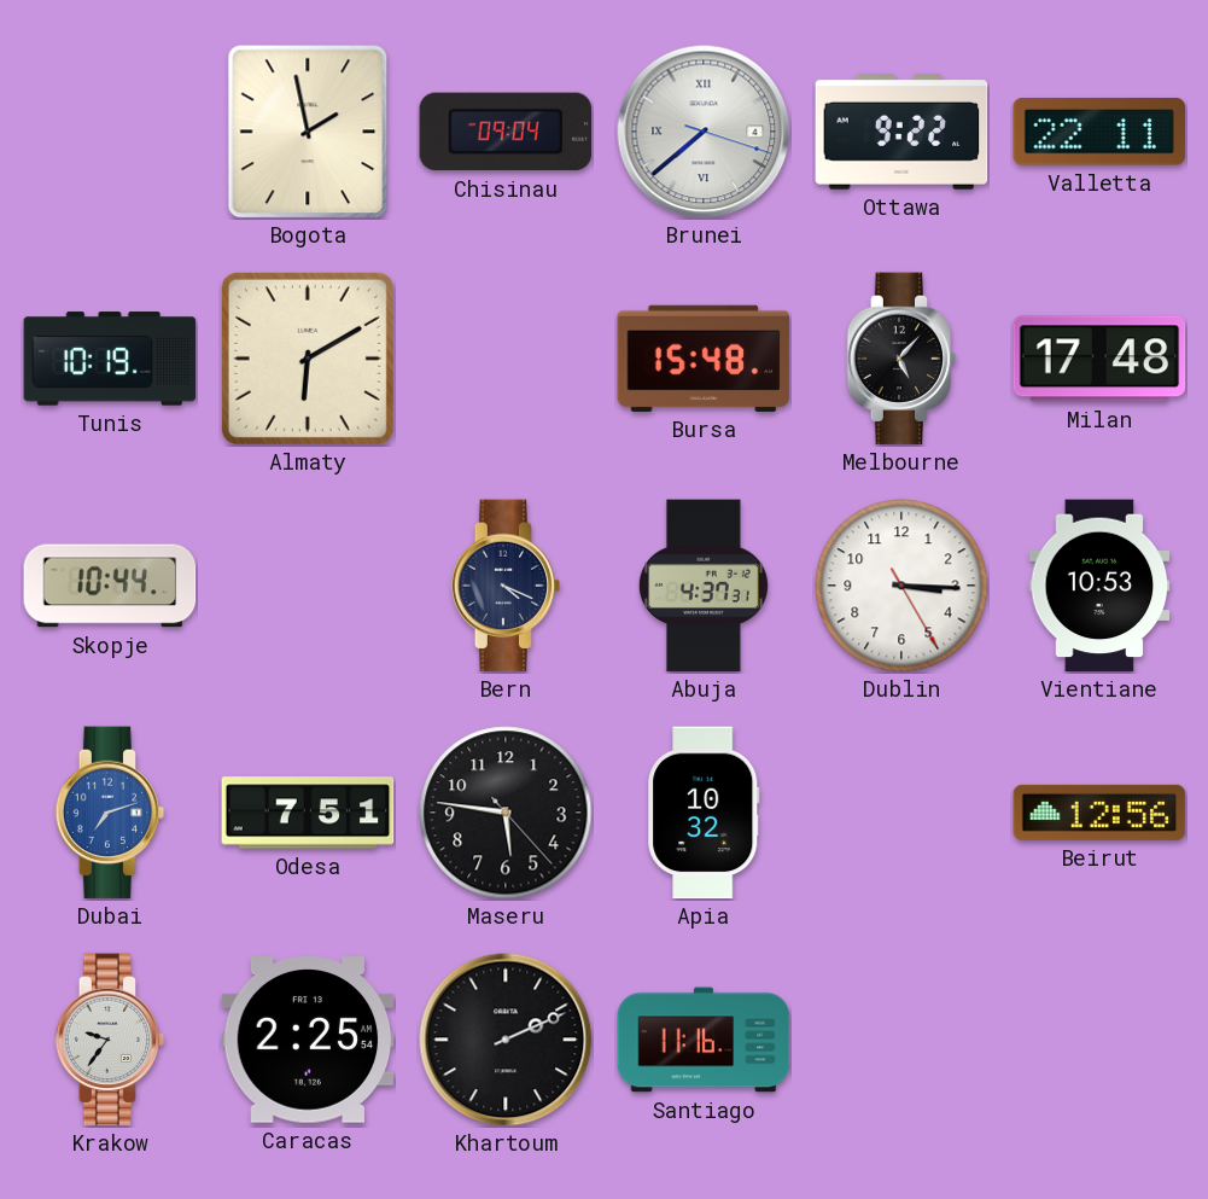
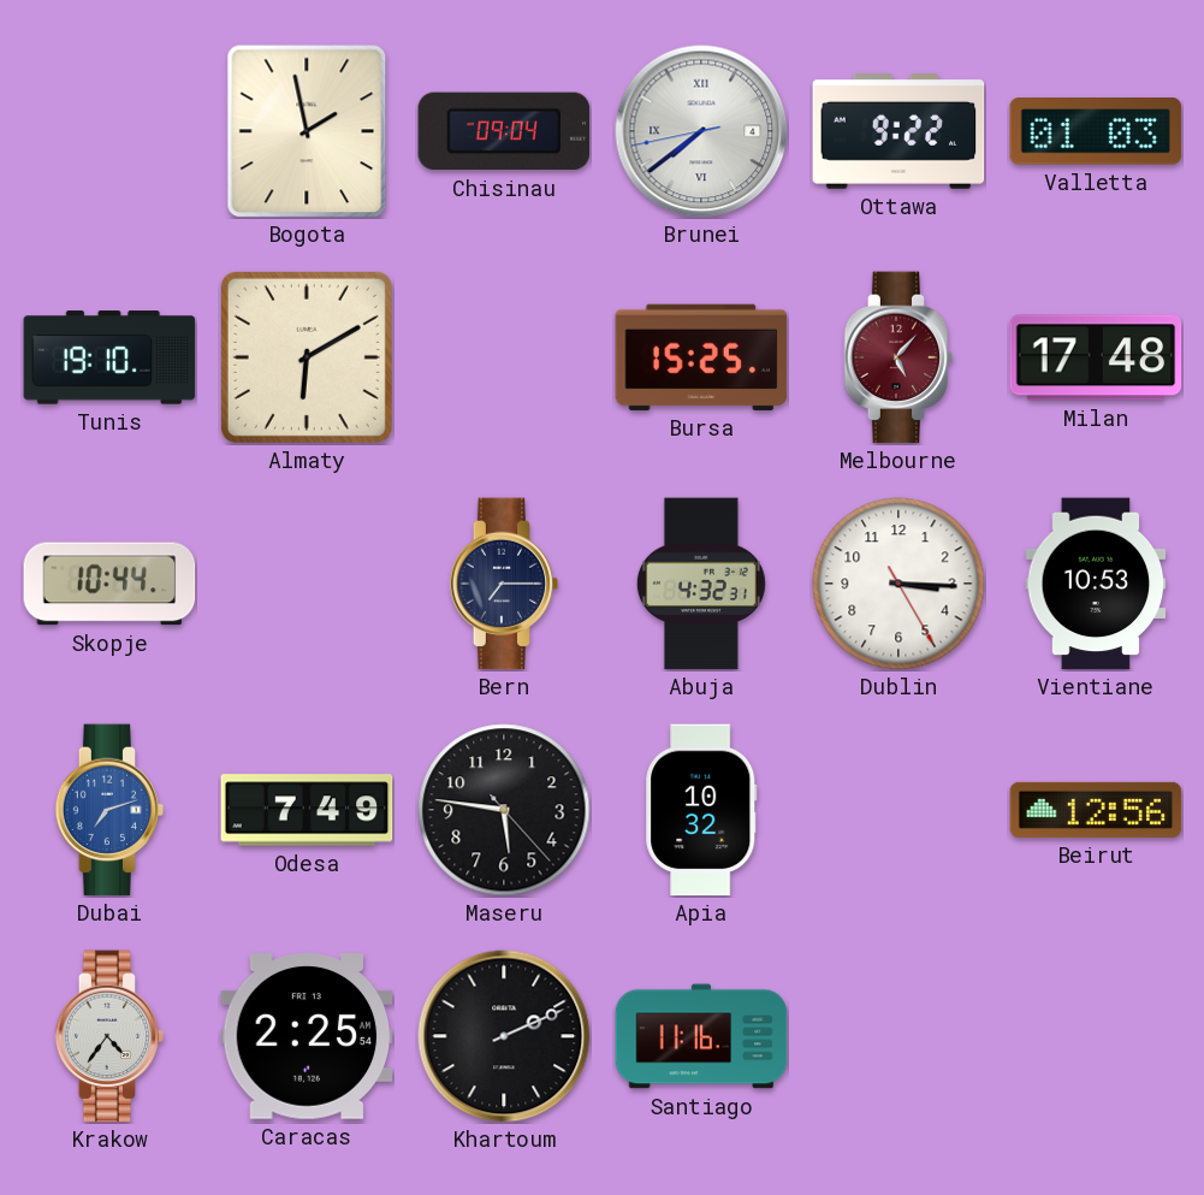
Brunei: 7:38:18 -> 7:38:43 (701, 131)
Valletta: 22:11 -> 01:03 (1096, 131)
Tunis: 10:19 -> 19:10 (109, 357)
Bursa: 15:48 -> 15:25 (701, 357)
Melbourne dial: black -> burgundy (898, 357)
Bern: 4:19 -> 7:15 (504, 584)
Abuja: 4:37 -> 4:32 (701, 584)
Odesa: 7:51 -> 7:49 (307, 810)
Krakow: 9:36 -> 4:36 (109, 1036)
